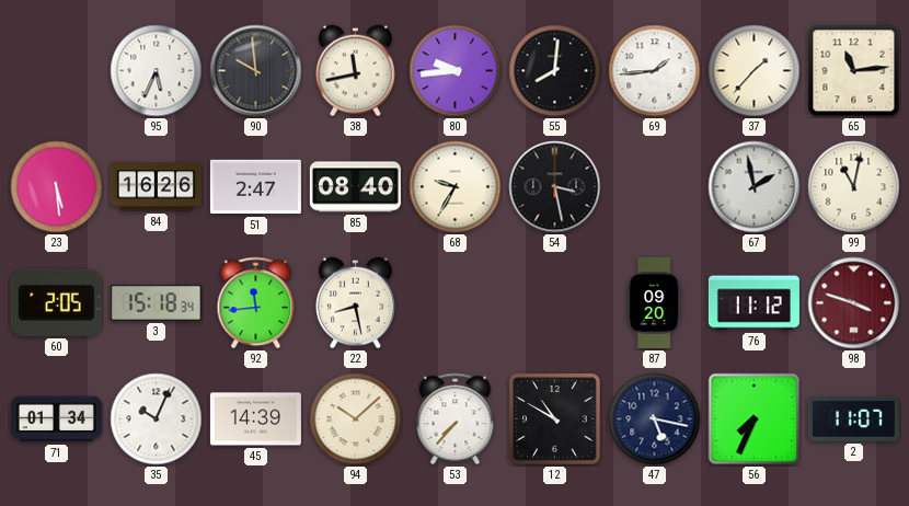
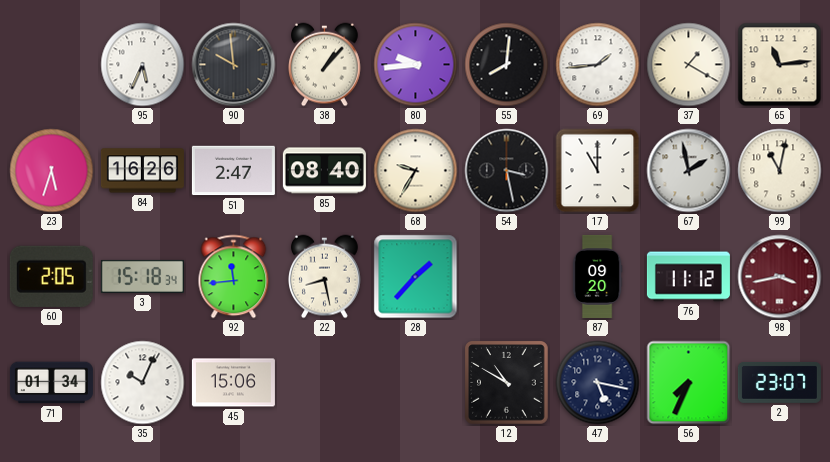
38: 11:43 -> 1:07 (325, 65)
37: 1:37 -> 1:20 (689, 65)
23: 5:29 -> 5:33 (52, 171)
17: none -> 11:00 (598, 171)
28: none -> 1:37 (416, 277)
98: 3:48 -> 3:43 (780, 277)
45: 14:39 -> 15:06 (233, 383)
94: 10:08 -> none (356, 419)
53: 7:37 -> none (456, 419)
2: 11:07 -> 23:07 (779, 382)
